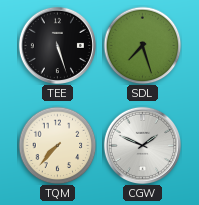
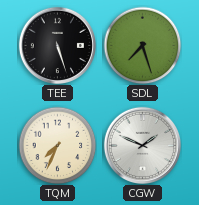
TQM: 7:37 -> 7:34 (57, 145)
